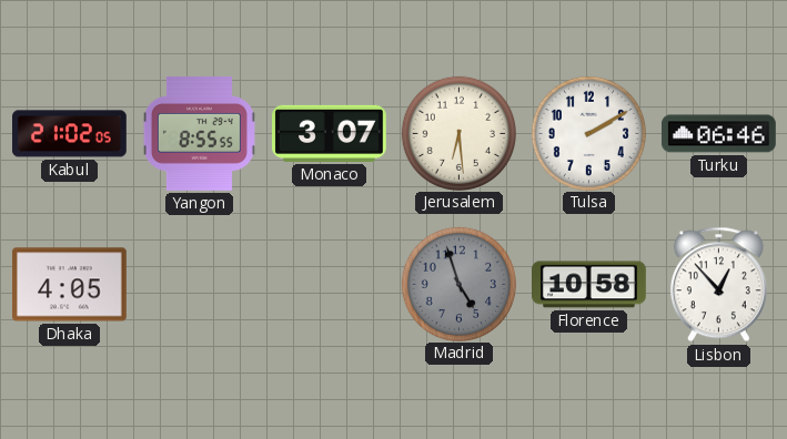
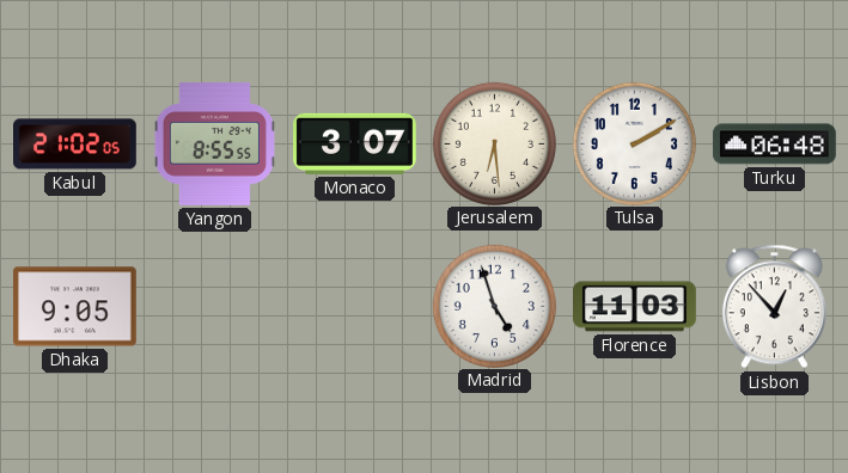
Turku: 06:46 -> 06:48 (775, 145)
Dhaka: 4:05 -> 9:05 (74, 307)
Madrid dial: grey -> white (494, 306)
Florence: 10:58 -> 11:03 (635, 307)
